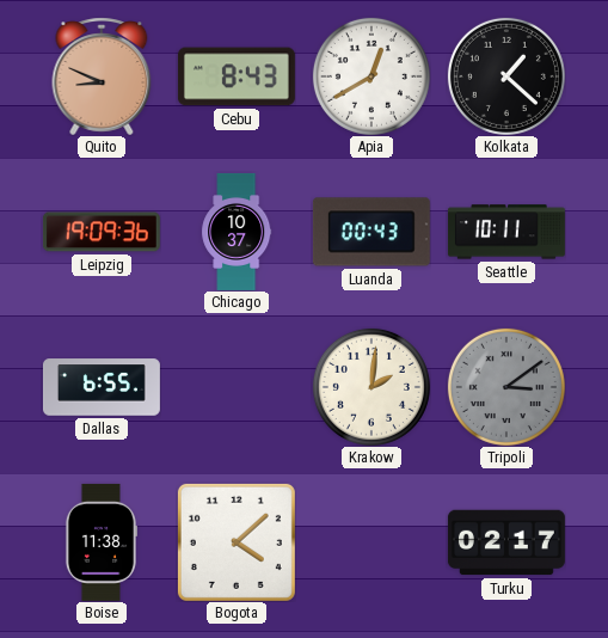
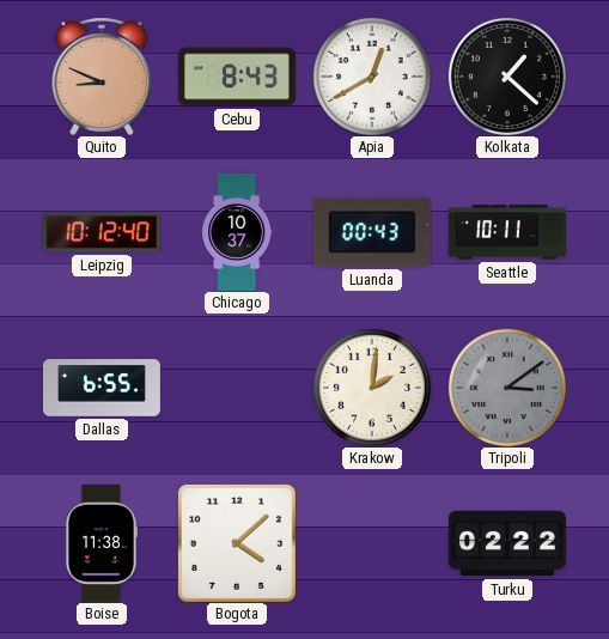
Leipzig: 19:09 -> 10:12 (102, 232)
Turku: 02:17 -> 02:22 (507, 543)
